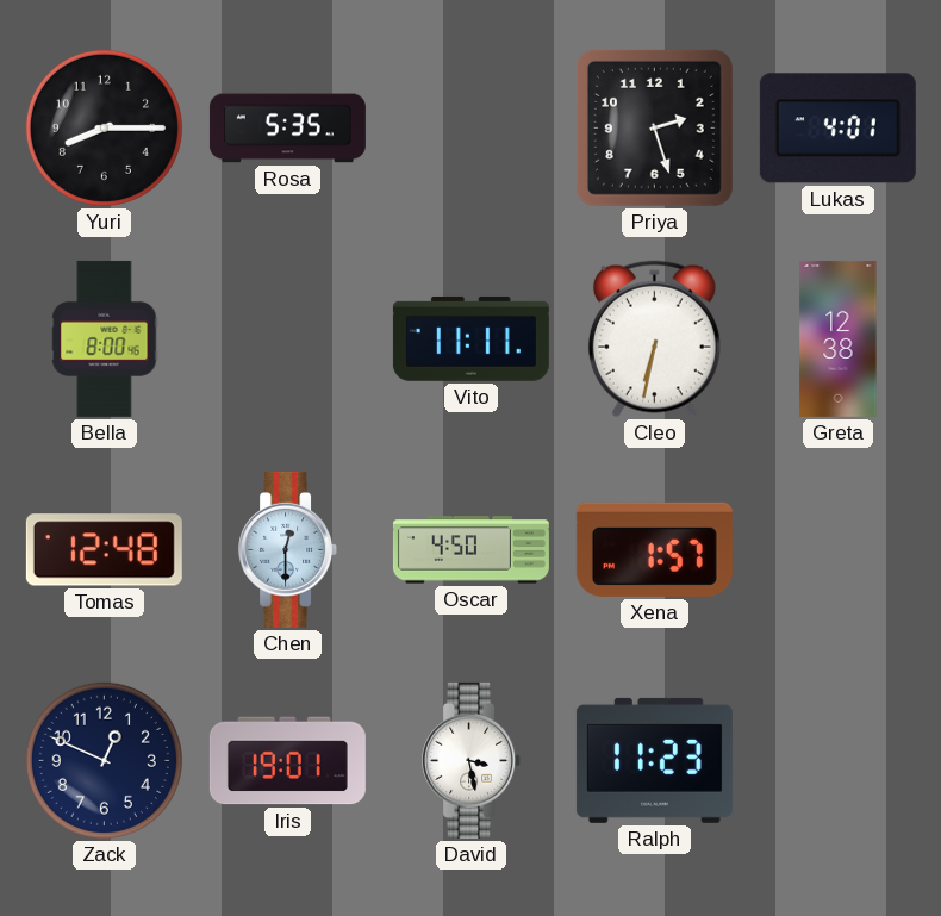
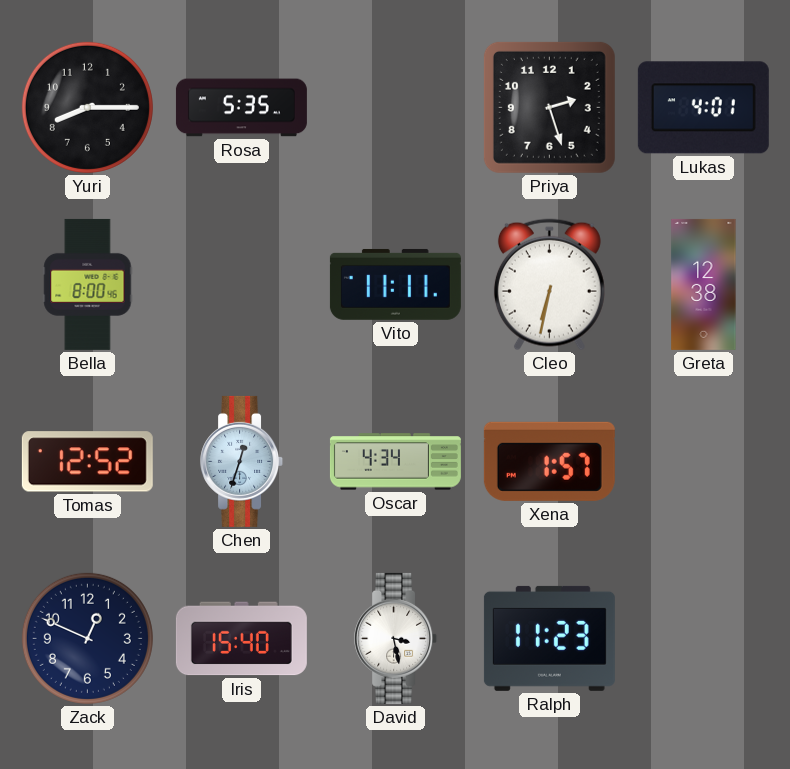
Tomas: 12:48 -> 12:52 (87, 462)
Chen: 12:30 -> 12:33 (242, 461)
Oscar: 4:50 -> 4:34 (395, 462)
Iris: 19:01 -> 15:40 (241, 639)
